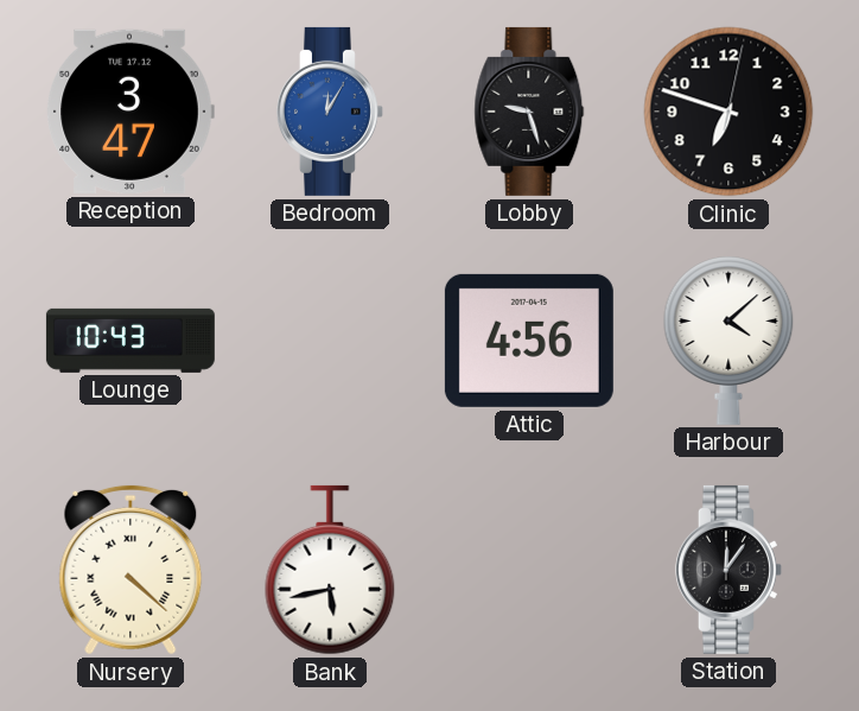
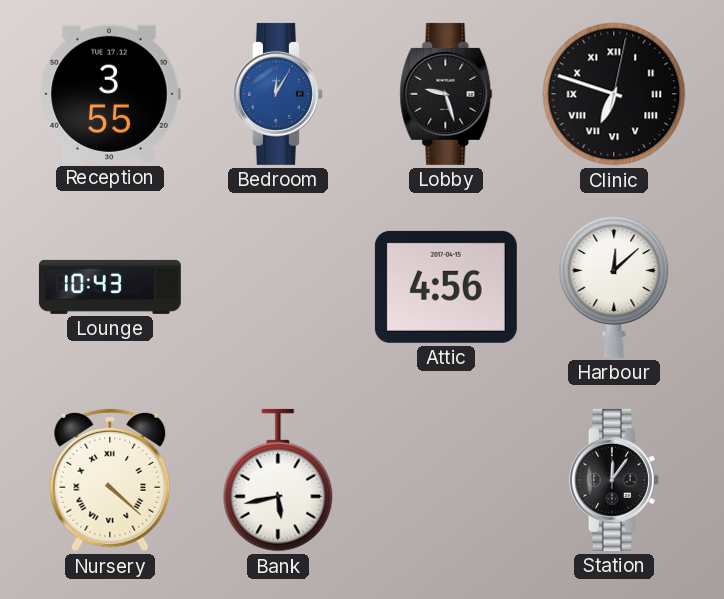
Reception: 3:47 -> 3:55 (110, 94)
Clinic numerals: Arabic -> Roman (614, 94)
Harbour: 4:08 -> 12:08 (614, 287)
